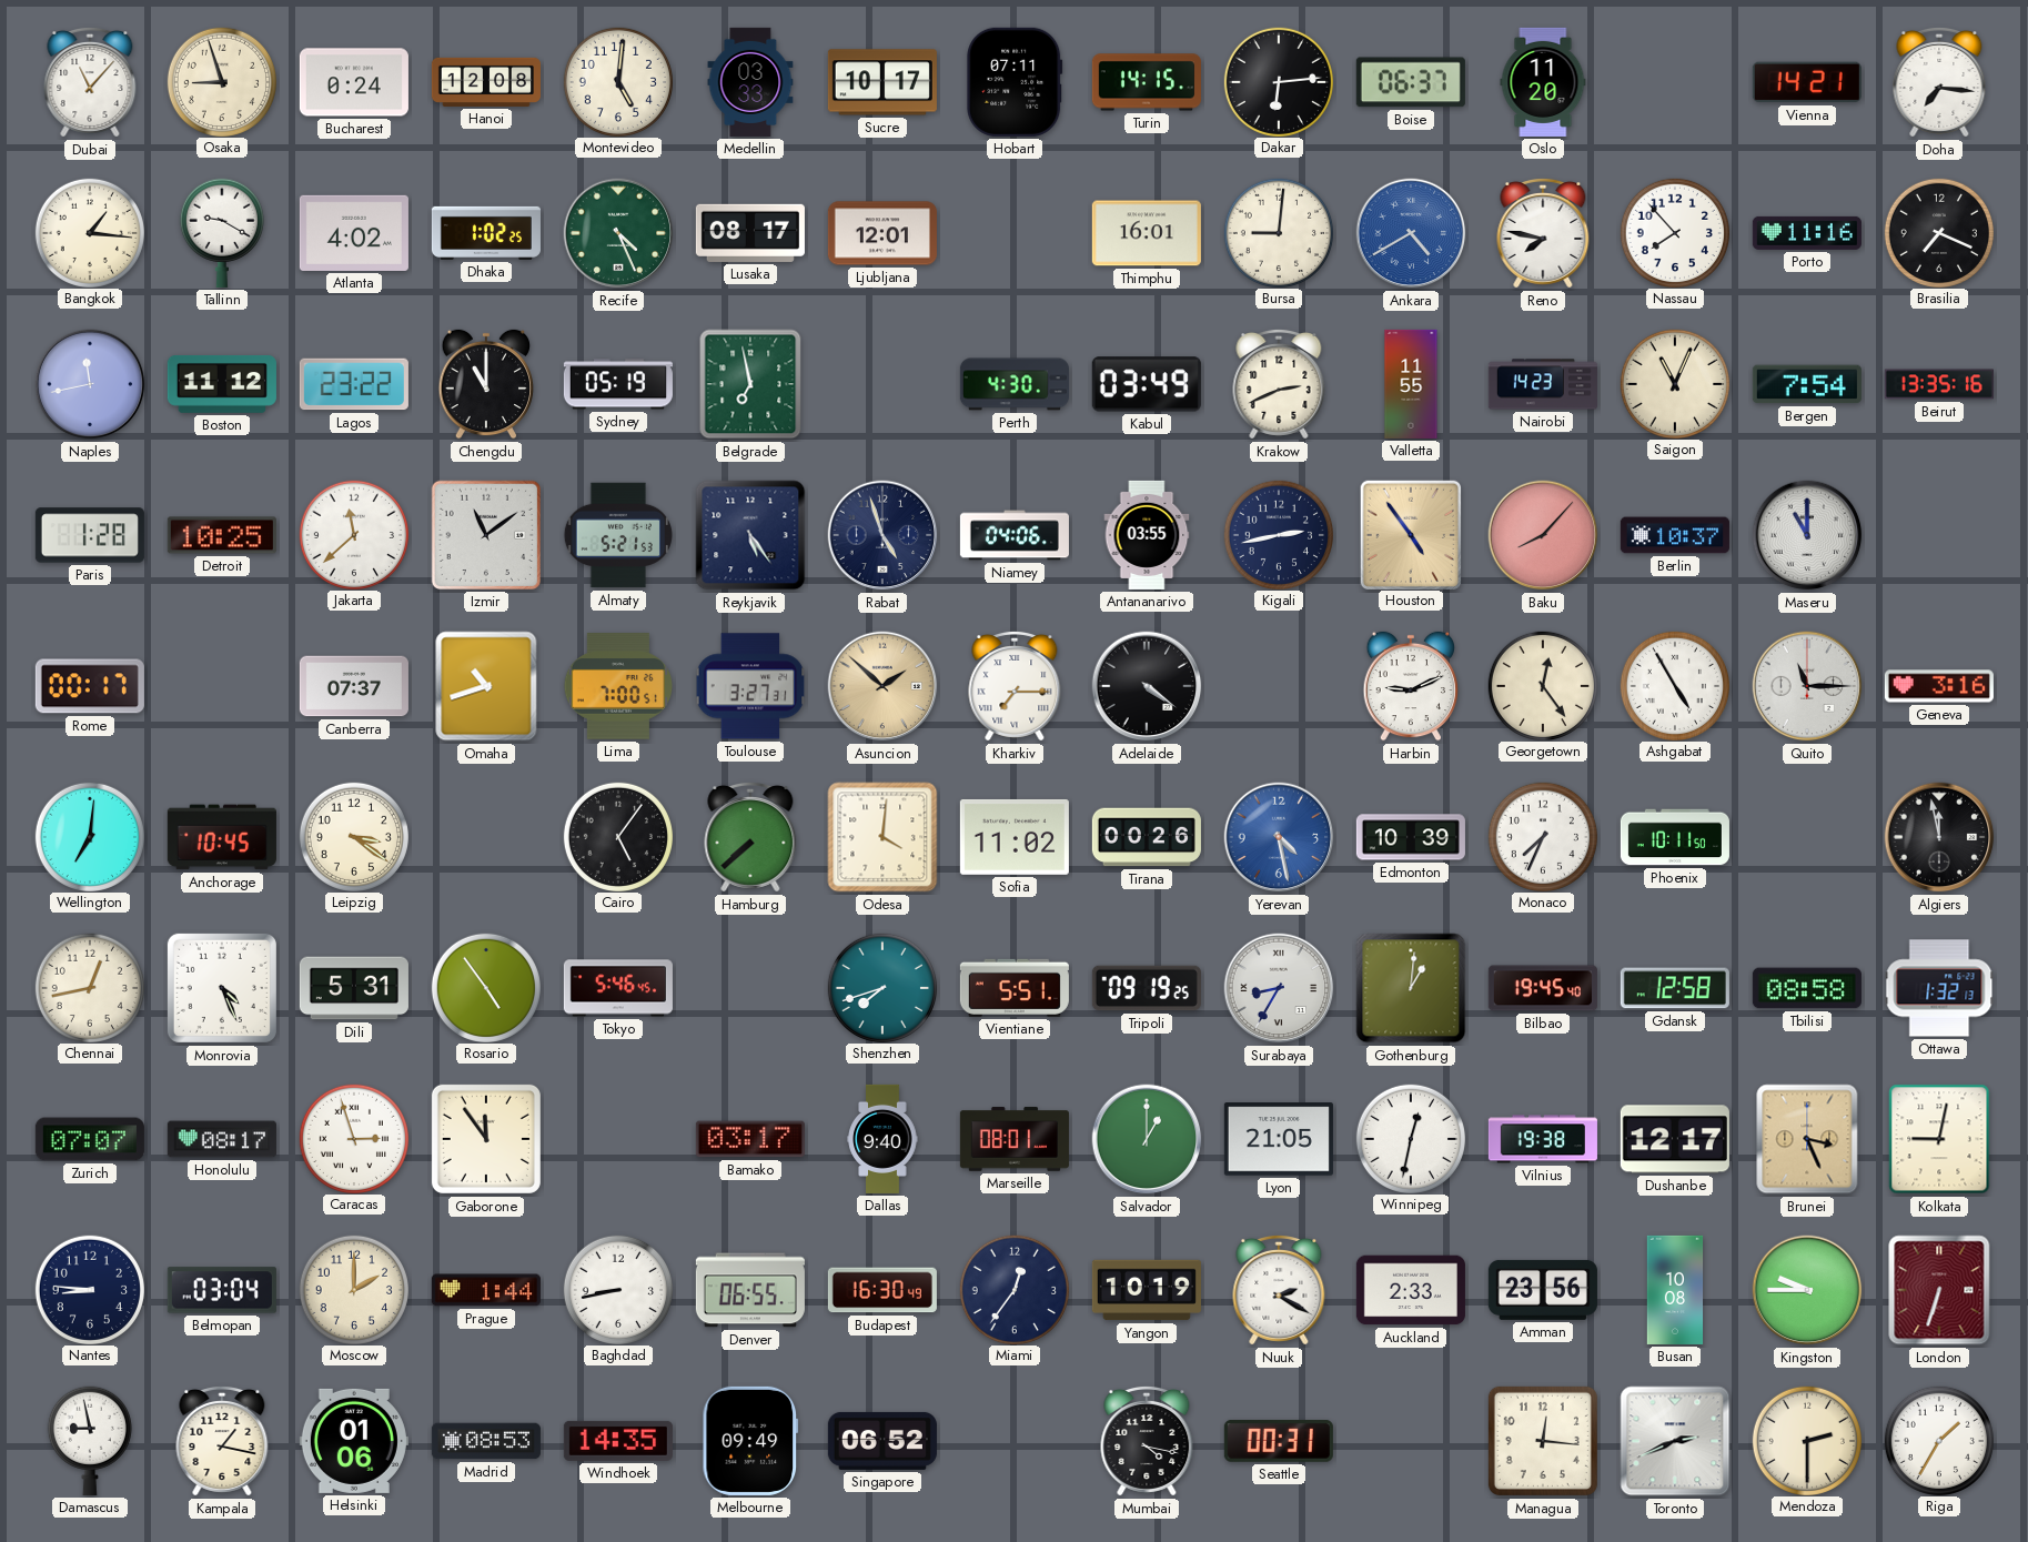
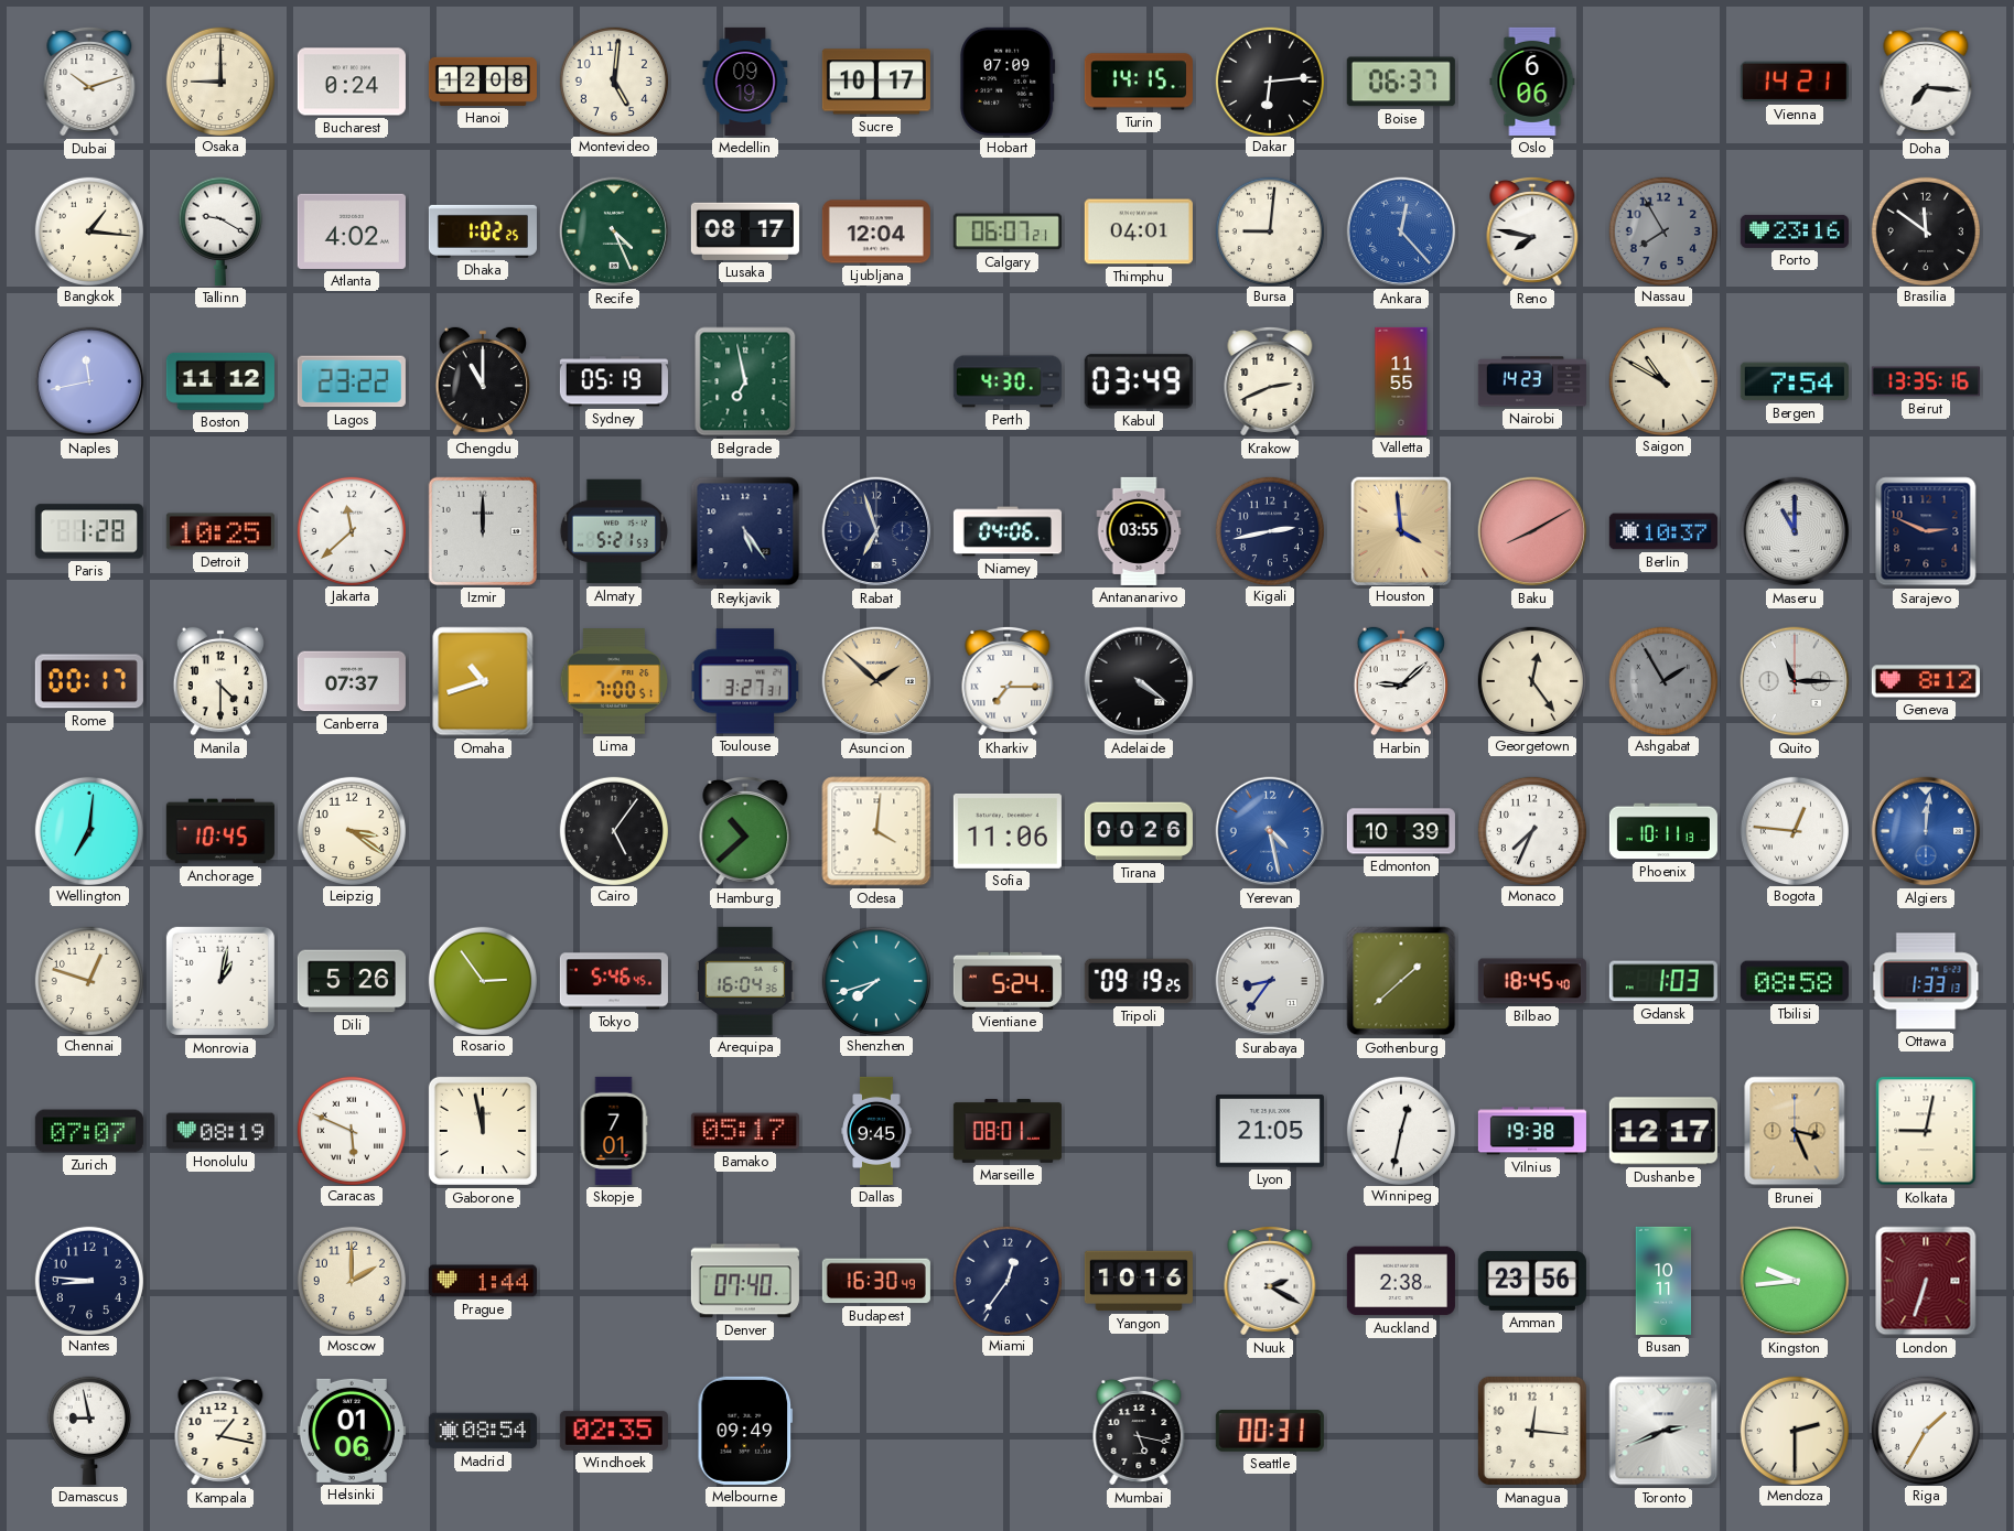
Dubai: 11:07 -> 10:12 (89, 82)
Osaka: 8:57 -> 9:00 (219, 80)
Medellin: 03:33 -> 09:19 (745, 82)
Hobart: 07:11 -> 07:09 (1008, 82)
Oslo: 11:20 -> 6:06 (1532, 82)
Ljubljana: 12:01 -> 12:04 (876, 231)
Calgary: none -> 06:07 (1008, 231)
Thimphu: 16:01 -> 04:01 (1139, 231)
Ankara: 4:40 -> 12:23 (1401, 231)
Nassau: 7:53 -> 7:55 (1662, 230)
Nassau dial: white -> grey (1662, 230)
Porto: 11:16 -> 23:16 (1795, 231)
Brasilia: 7:19 -> 11:51 (1925, 230)
Saigon: 11:04 -> 10:50 (1662, 380)
Izmir: 11:09 -> 12:00 (483, 531)
Rabat: 4:57 -> 6:57 (876, 531)
Houston: 4:54 -> 3:59 (1400, 530)
Baku: 8:07 -> 8:10 (1532, 531)
Sarajevo: none -> 2:49 (1926, 531)
Manila: none -> 4:30 (220, 681)
Harbin: 9:11 -> 9:08 (1401, 681)
Ashgabat: 4:55 -> 1:55 (1662, 680)
Ashgabat dial: white -> grey (1662, 680)
Geneva: 3:16 -> 8:12 (1926, 681)
Hamburg: 7:38 -> 10:38 (745, 831)
Sofia: 11:02 -> 11:06 (1008, 831)
Phoenix: 10:11:50 -> 10:11:13 (1663, 831)
Bogota: none -> 12:46 (1794, 830)
Algiers: 11:58 -> 12:01 (1926, 831)
Algiers dial: black -> blue (1926, 831)
Chennai: 12:43 -> 12:48 (88, 980)
Monrovia: 4:26 -> 1:02 (220, 981)
Dili: 5:31 -> 5:26 (352, 981)
Rosario: 4:54 -> 2:54 (482, 980)
Arequipa: none -> 16:04 (745, 981)
Vientiane: 5:51 -> 5:24 (1008, 981)
Surabaya: 8:35 -> 8:36 (1270, 981)
Gothenburg: 1:01 -> 1:38 (1401, 981)
Bilbao: 19:45 -> 18:45 (1532, 981)
Gdansk: 12:58 -> 1:03 (1663, 981)
Ottawa: 1:32 -> 1:33 (1926, 981)
Honolulu: 08:17 -> 08:19 (220, 1131)
Caracas: 2:57 -> 5:49 (351, 1130)
Gaborone: 11:54 -> 11:58 (483, 1131)
Skopje: none -> 7:01 (614, 1131)
Bamako: 03:17 -> 05:17 (745, 1131)
Dallas: 9:40 -> 9:45 (876, 1131)
Salvador: 1:00 -> none (1147, 1139)
Belmopan: 03:04 -> none (222, 1290)
Baghdad: 8:43 -> none (617, 1289)
Denver: 06:55 -> 07:40 (745, 1281)
Yangon: 10:19 -> 10:16 (1139, 1281)
Auckland: 2:33 -> 2:38 (1401, 1281)
Busan: 10:08 -> 10:11 (1663, 1281)
Kingston: 9:45 -> 9:44 (1795, 1281)
Madrid: 08:53 -> 08:54 (483, 1431)
Windhoek: 14:35 -> 02:35 (614, 1431)
Singapore: 06:52 -> none (882, 1441)
Mumbai: 4:17 -> 5:17 (1139, 1431)
